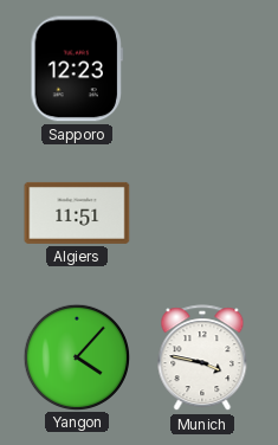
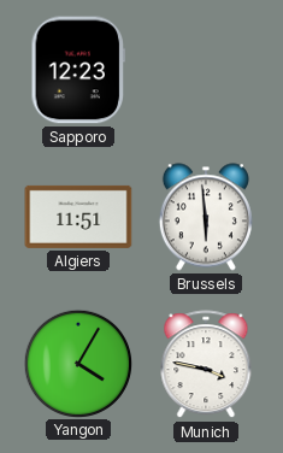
Brussels: none -> 5:59 (206, 217)
Yangon: 4:07 -> 4:05 (77, 363)
